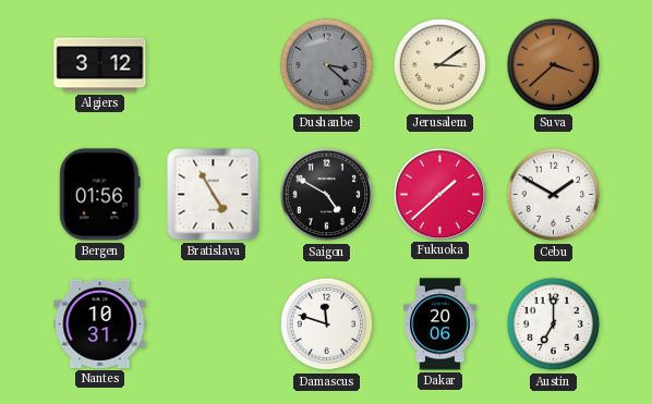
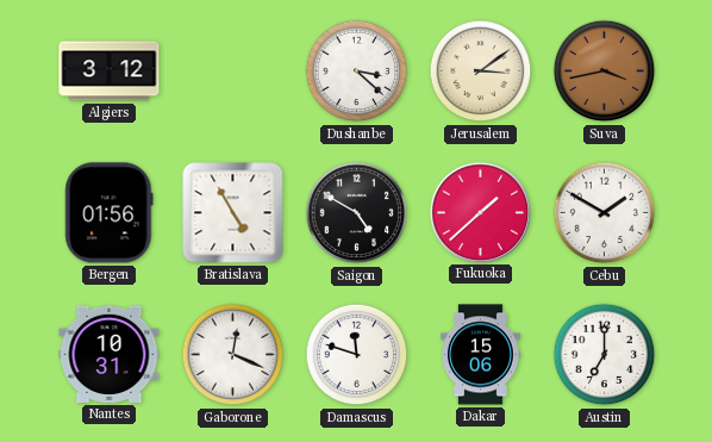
Dushanbe dial: grey -> white (357, 71)
Suva: 3:38 -> 3:43 (605, 71)
Gaborone: none -> 12:19 (233, 355)
Dakar: 20:06 -> 15:06 (481, 355)
